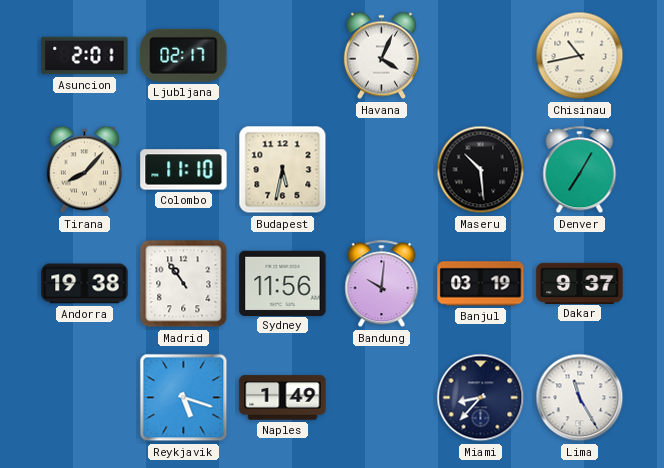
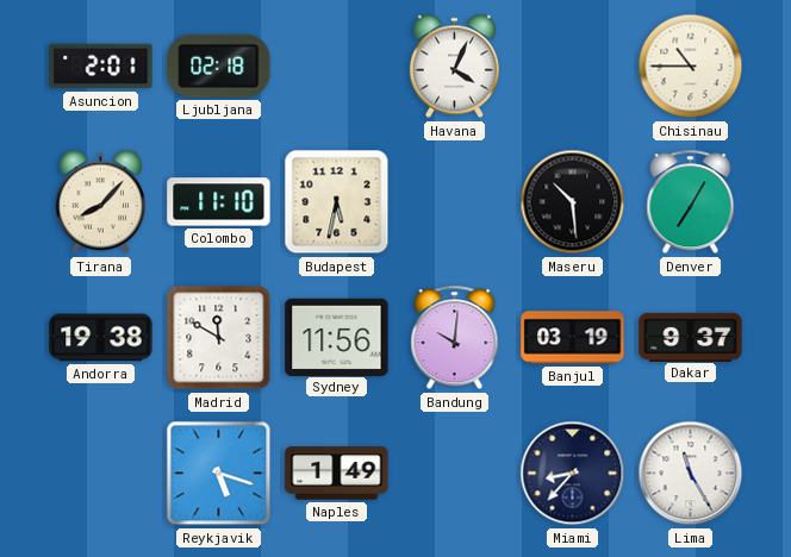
Ljubljana: 02:17 -> 02:18 (219, 65)
Chisinau: 10:43 -> 10:45 (691, 67)
Madrid: 10:54 -> 11:50 (219, 338)
